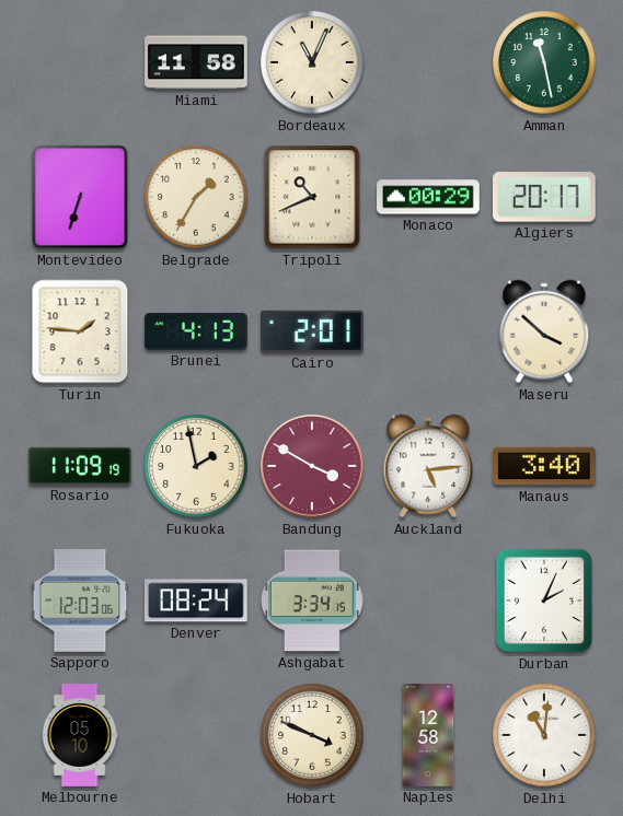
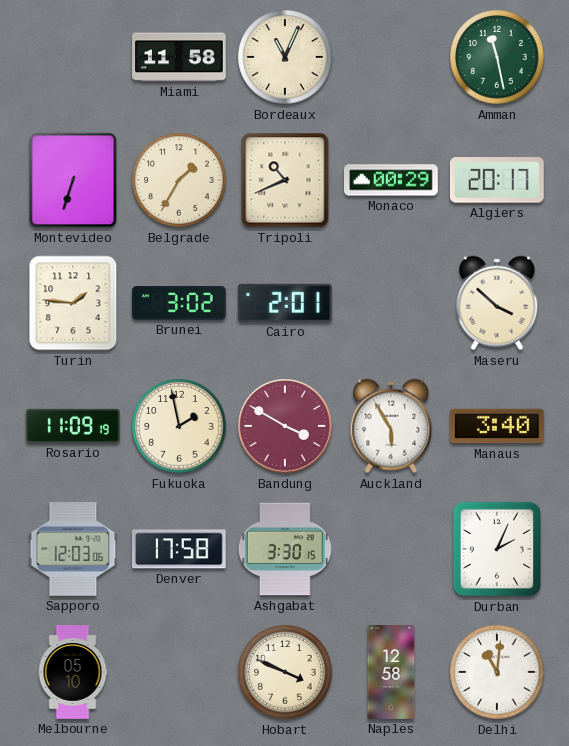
Brunei: 4:13 -> 3:02 (179, 304)
Auckland: 5:14 -> 5:55 (391, 426)
Denver: 08:24 -> 17:58 (179, 549)
Ashgabat: 3:34 -> 3:30 (285, 549)
